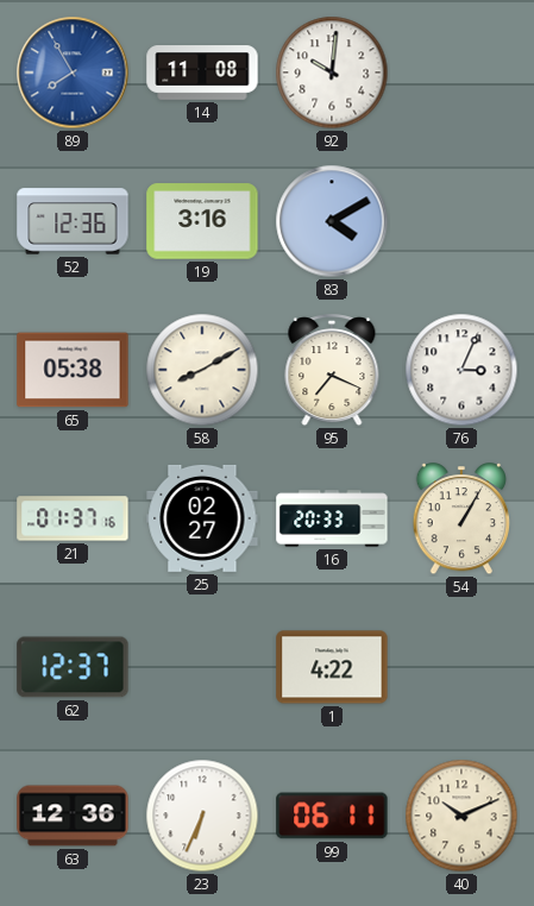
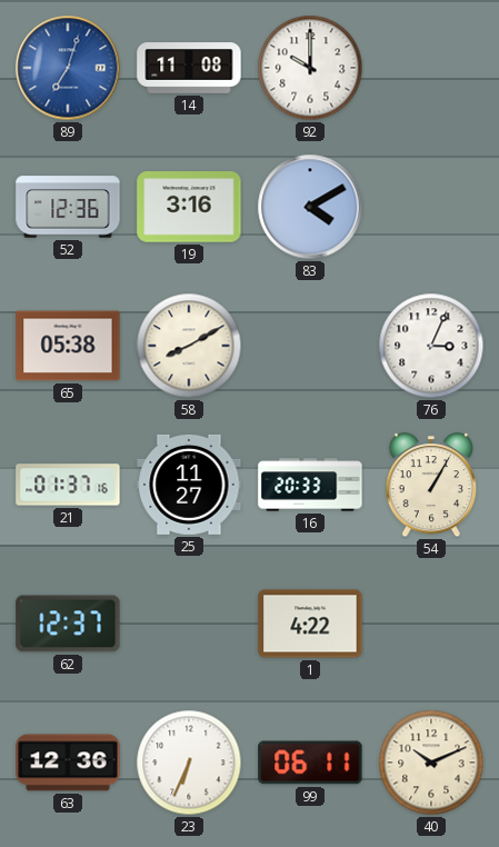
89: 7:55 -> 7:03 (68, 68)
92: 10:01 -> 10:00 (310, 68)
95: 7:19 -> none (332, 371)
25: 02:27 -> 11:27 (189, 485)
